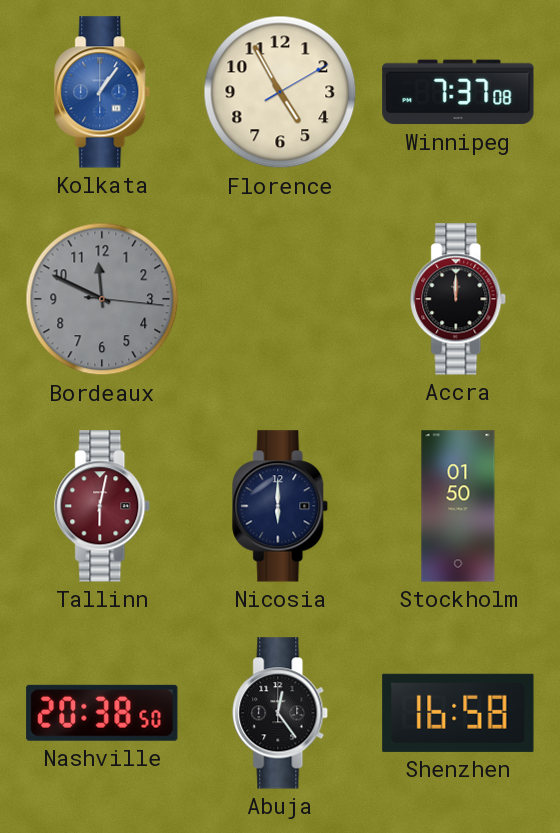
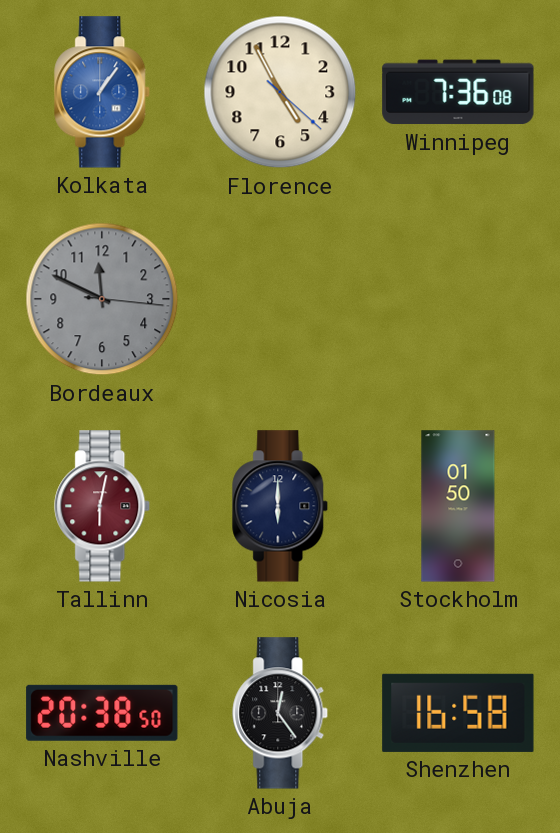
Florence: 4:55:10 -> 4:55:22 (280, 92)
Winnipeg: 7:37 -> 7:36 (458, 92)
Accra: 12:00 -> none (459, 299)
